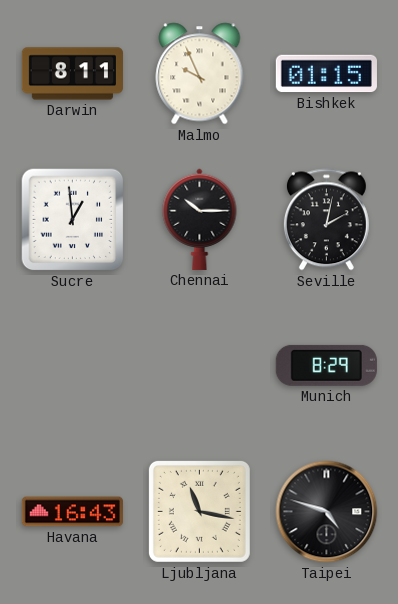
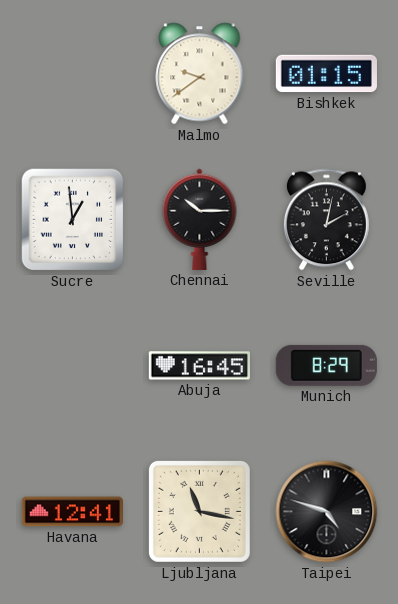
Darwin: 8:11 -> none (72, 74)
Malmo: 9:56 -> 9:39 (200, 74)
Abuja: none -> 16:45 (199, 366)
Havana: 16:43 -> 12:41 (72, 512)
